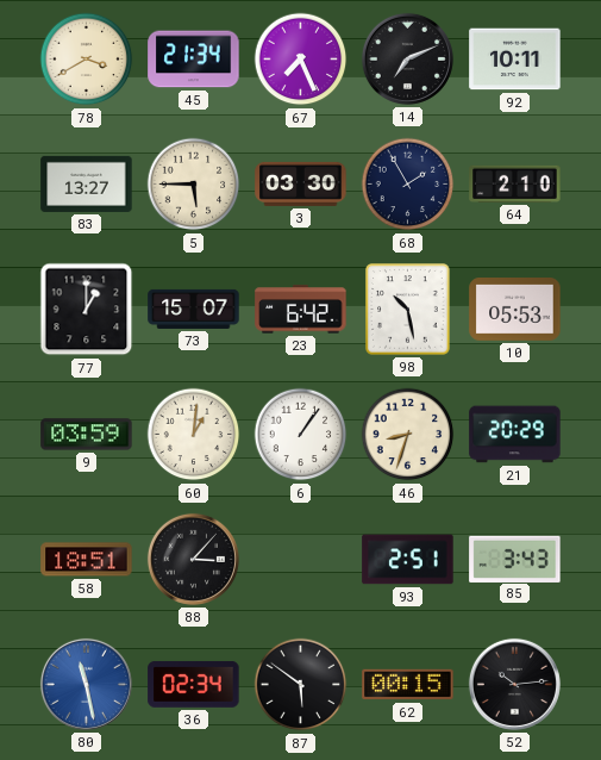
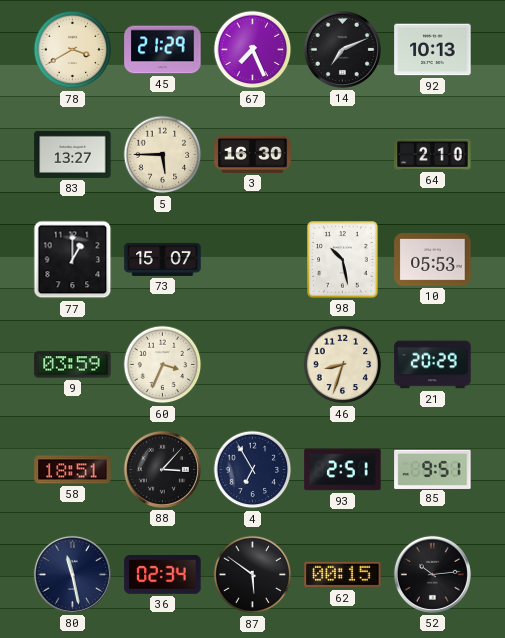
45: 21:34 -> 21:29 (163, 50)
92: 10:11 -> 10:13 (433, 50)
3: 03:30 -> 16:30 (253, 154)
68: 1:55 -> none (408, 185)
23: 6:42 -> none (301, 310)
60: 1:01 -> 3:34 (163, 365)
6: 1:06 -> none (301, 435)
4: none -> 6:55 (253, 470)
85: 3:43 -> 9:51 (433, 469)
80 dial: blue -> navy (72, 574)
